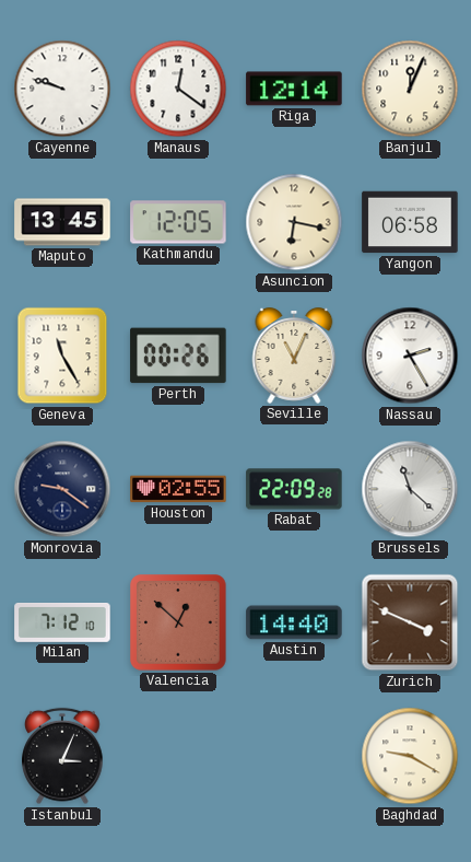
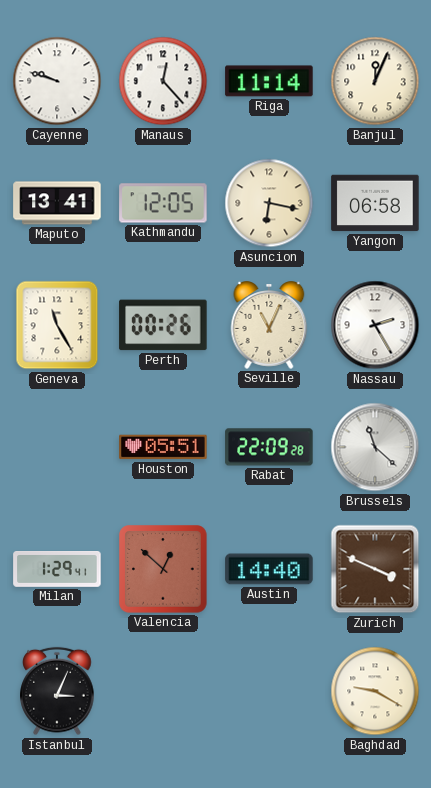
Manaus: 12:21 -> 12:23 (163, 81)
Riga: 12:14 -> 11:14 (269, 81)
Maputo: 13:45 -> 13:41 (57, 203)
Monrovia: 9:21 -> none (62, 489)
Houston: 02:55 -> 05:51 (163, 447)
Milan: 7:12 -> 1:29 (57, 570)
